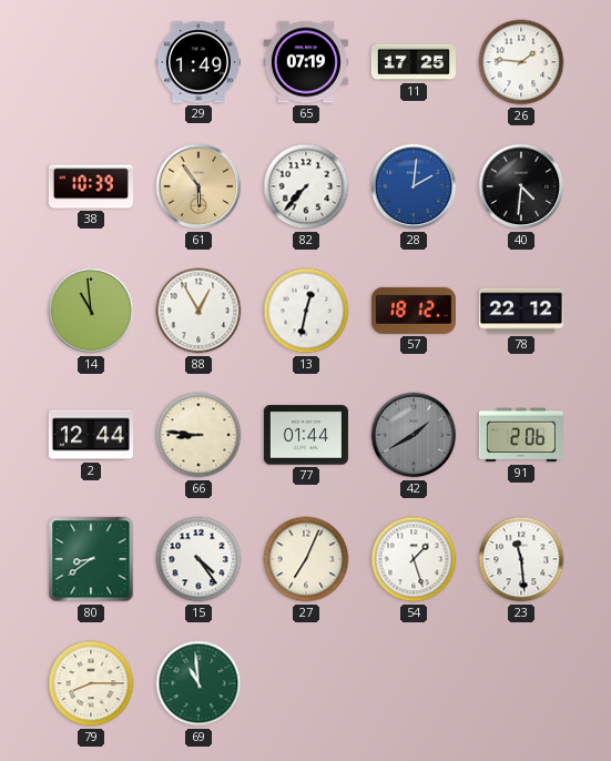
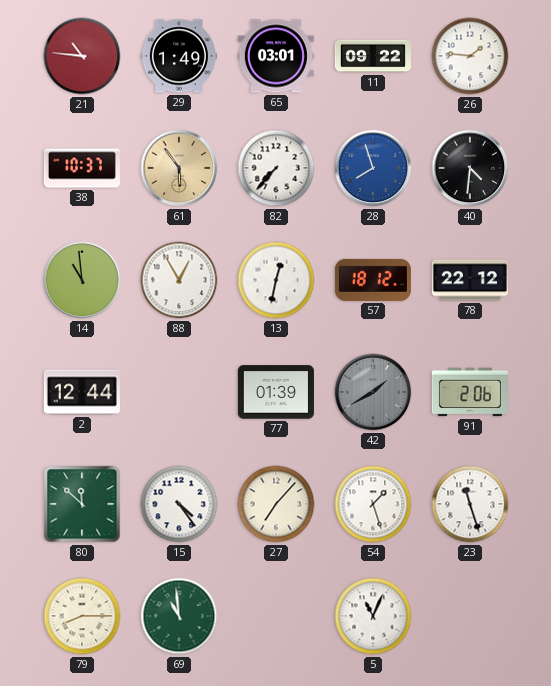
21: none -> 10:46 (82, 56)
65: 07:19 -> 03:01 (276, 56)
11: 17:25 -> 09:22 (373, 56)
38: 10:39 -> 10:37 (82, 168)
28: 2:01 -> 7:57 (373, 168)
66: 8:46 -> none (198, 435)
77: 01:44 -> 01:39 (276, 392)
80: 8:39 -> 11:52 (82, 504)
27: 7:04 -> 7:07 (276, 504)
23: 11:29 -> 11:27 (470, 504)
5: none -> 11:04 (373, 616)
